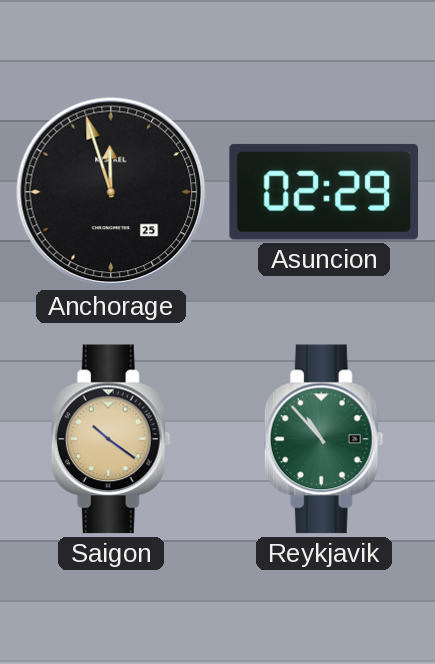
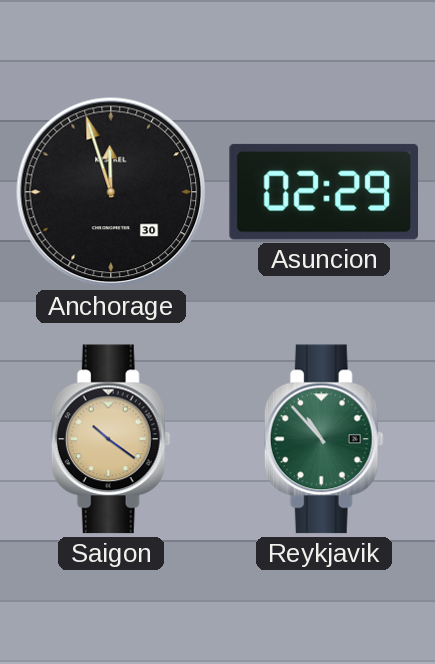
Anchorage date: 25 -> 30 (111, 192)
